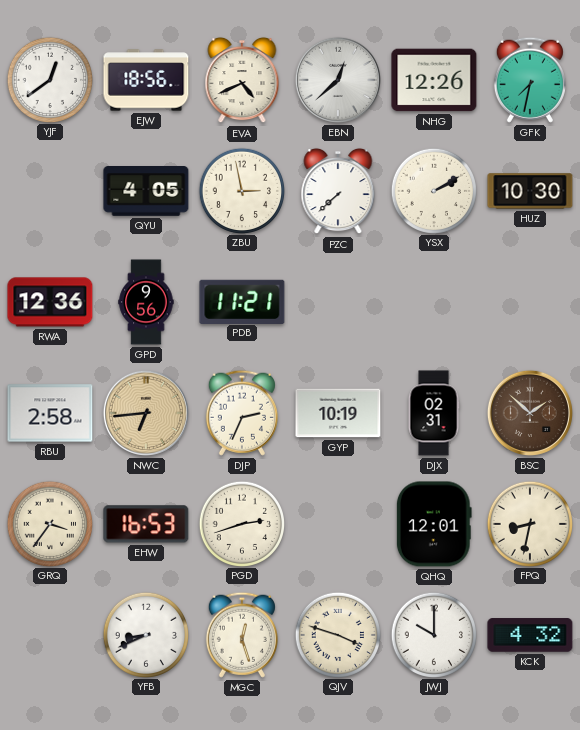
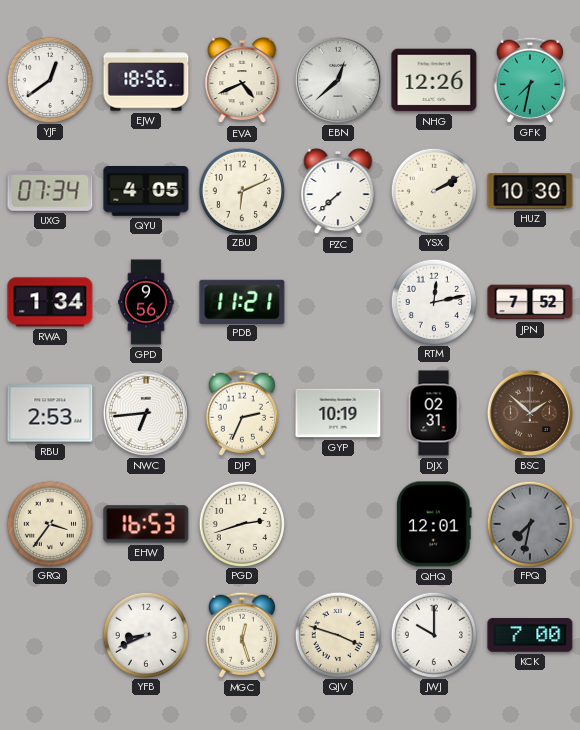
UXG: none -> 07:34 (50, 191)
ZBU: 2:58 -> 6:11 (241, 190)
RWA: 12:36 -> 1:34 (50, 302)
RTM: none -> 12:13 (433, 301)
JPN: none -> 7:52 (530, 302)
RBU: 2:58 -> 2:53 (50, 413)
NWC dial: champagne -> white (146, 413)
FPQ: 8:32 -> 7:32 (529, 523)
FPQ dial: cream -> grey (529, 523)
KCK: 4:32 -> 7:00 (530, 635)
